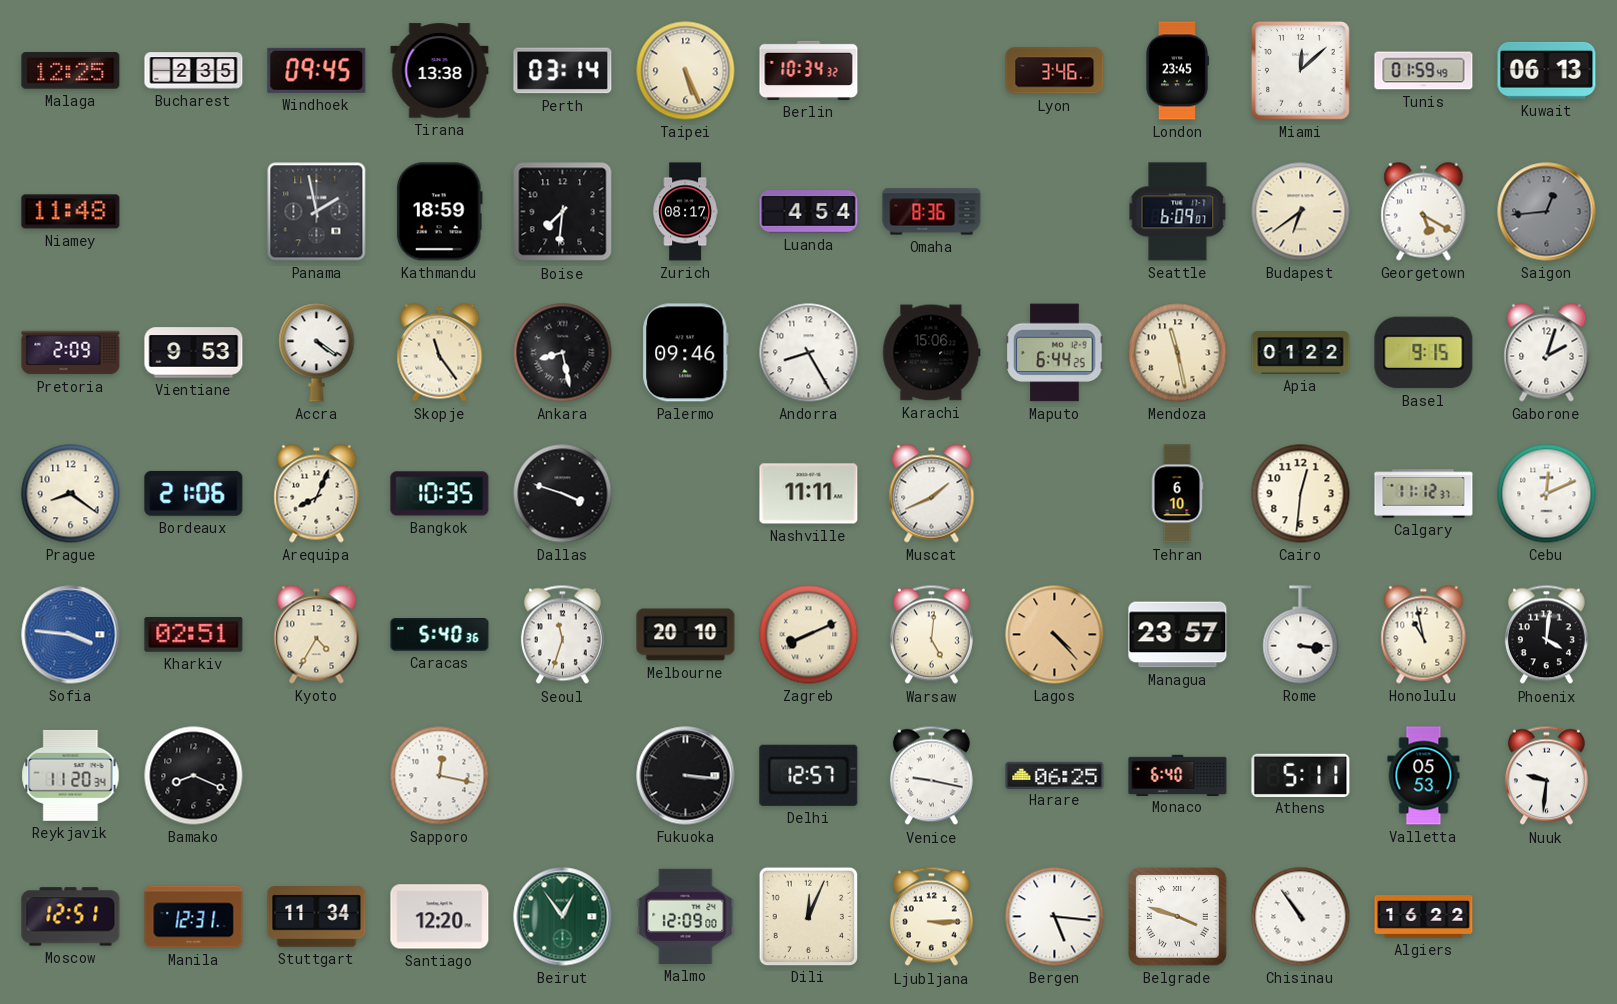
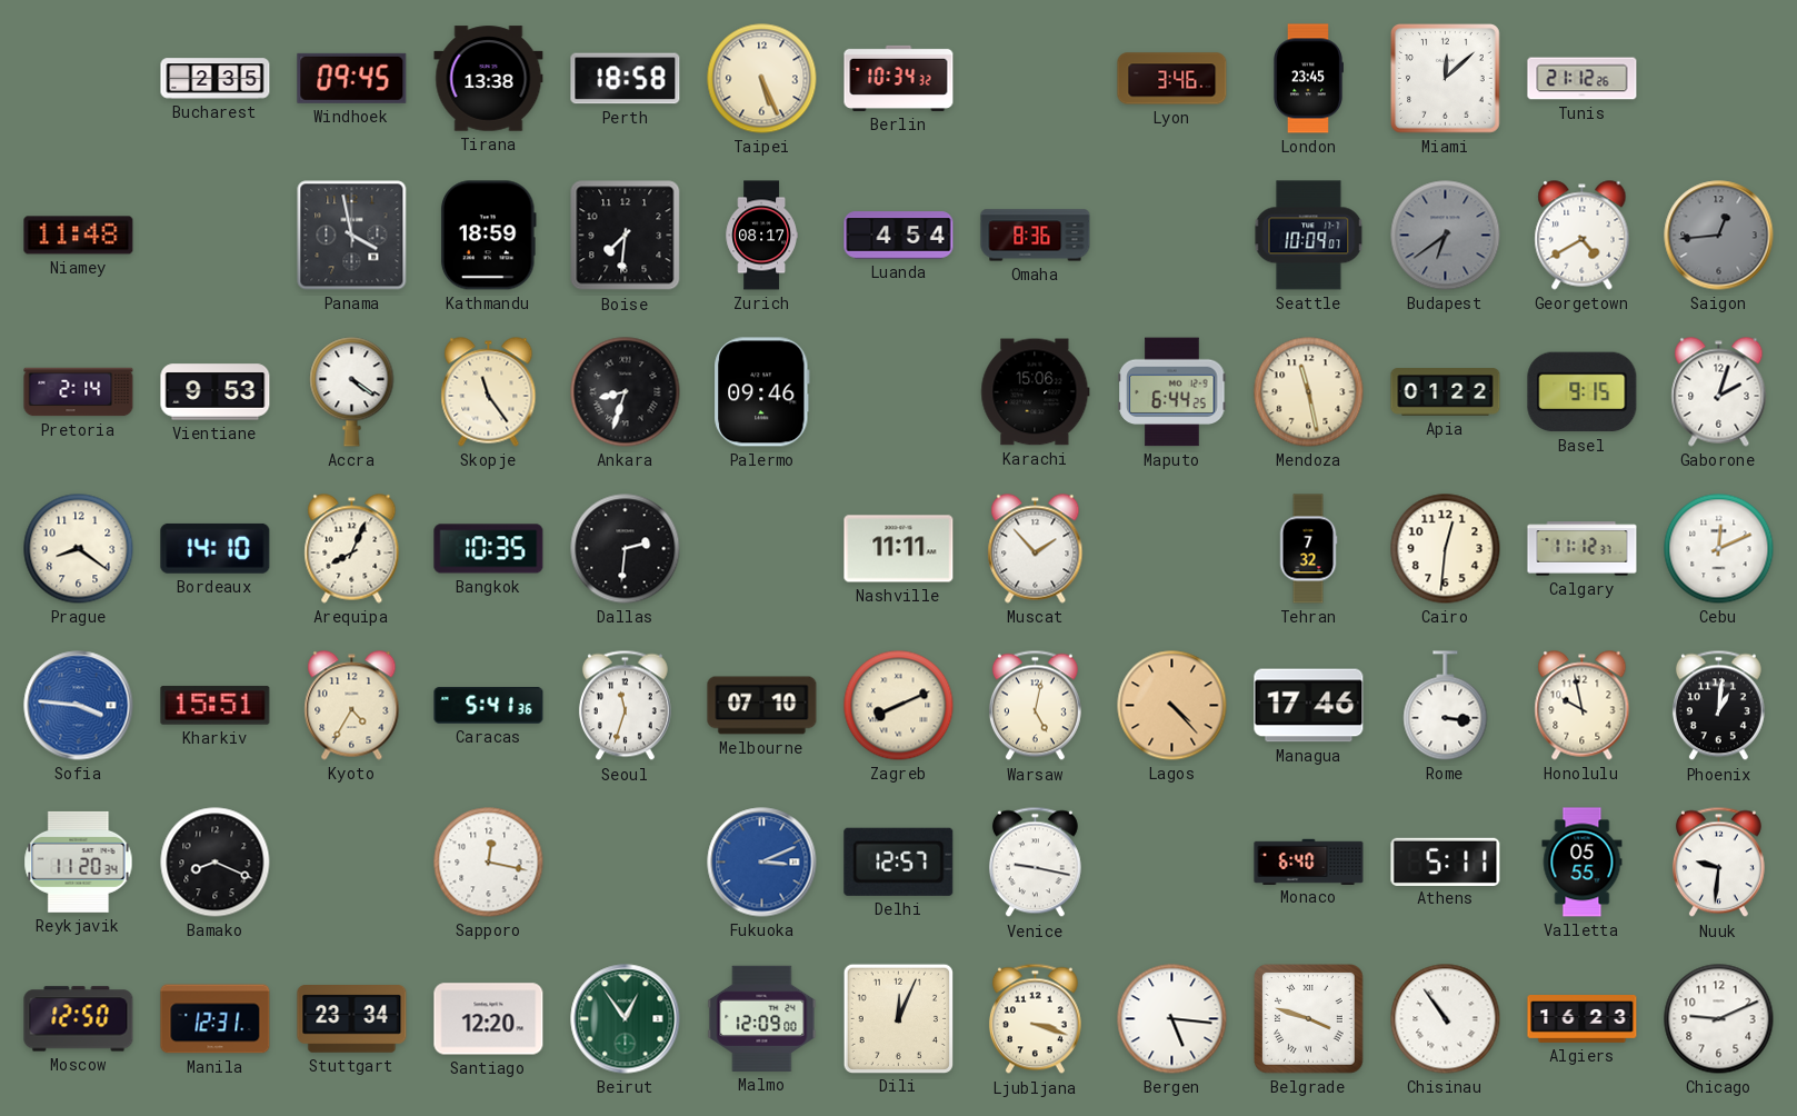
Malaga: 12:25 -> none (71, 71)
Perth: 03:14 -> 18:58 (626, 79)
Tunis: 01:59 -> 21:12 (1583, 79)
Kuwait: 06:13 -> none (1547, 70)
Panama: 1:58 -> 3:58 (352, 236)
Seattle: 6:09 -> 10:09 (1309, 236)
Budapest dial: cream -> grey (1446, 236)
Georgetown: 5:20 -> 4:40 (1583, 236)
Pretoria: 2:09 -> 2:14 (79, 392)
Ankara: 8:28 -> 8:33 (626, 392)
Andorra: 8:25 -> none (809, 353)
Bordeaux: 21:06 -> 14:10 (216, 548)
Dallas: 3:48 -> 2:31 (626, 549)
Muscat: 1:41 -> 1:53 (1036, 549)
Tehran: 6:10 -> 7:32 (1308, 549)
Kharkiv: 02:51 -> 15:51 (216, 706)
Caracas: 5:40 -> 5:41 (489, 706)
Melbourne: 20:10 -> 07:10 (762, 706)
Warsaw: 5:01 -> 5:02 (1035, 706)
Managua: 23:57 -> 17:46 (1309, 706)
Honolulu: 10:58 -> 9:58 (1583, 706)
Phoenix: 4:01 -> 1:01 (1718, 706)
Fukuoka: 3:16 -> 3:11 (762, 863)
Fukuoka dial: black -> blue (762, 863)
Harare: 06:25 -> none (1055, 775)
Valletta: 05:53 -> 05:55 (1583, 863)
Moscow: 12:51 -> 12:50 (79, 1019)
Stuttgart: 11:34 -> 23:34 (352, 1019)
Ljubljana: 3:15 -> 3:18 (1035, 1019)
Algiers: 16:22 -> 16:23 (1583, 1019)
Chicago: none -> 9:11 (1719, 1019)
